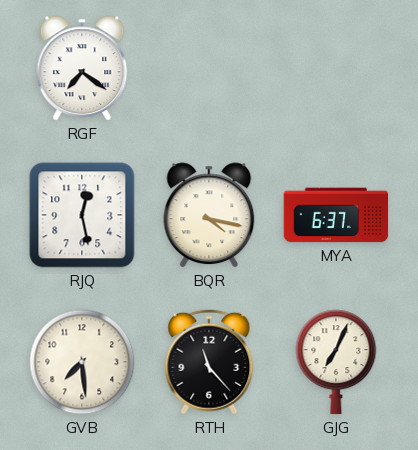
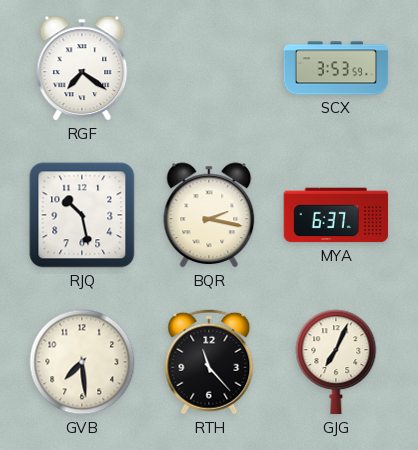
SCX: none -> 3:53 (336, 68)
RJQ: 12:28 -> 10:28 (82, 215)
BQR: 4:17 -> 2:17 (209, 215)
